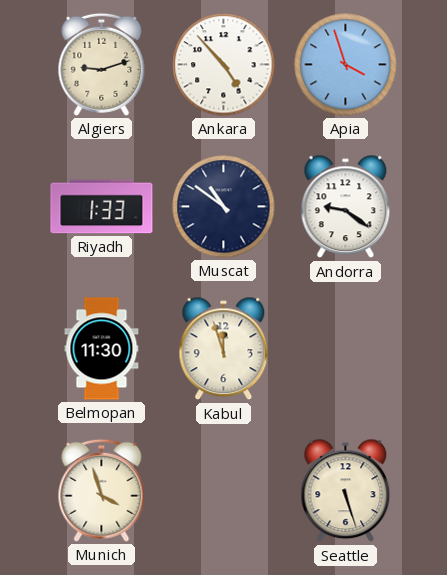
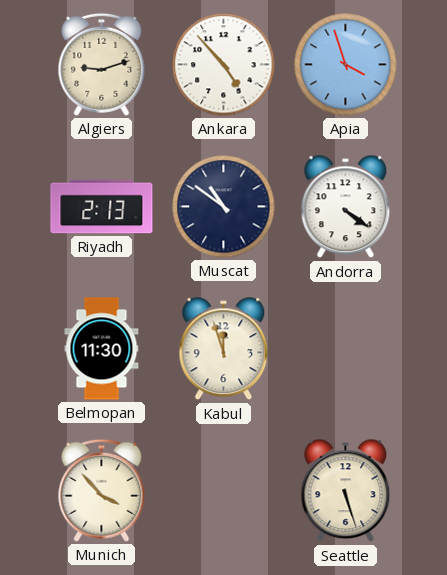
Riyadh: 1:33 -> 2:13 (102, 207)
Andorra: 9:21 -> 4:21 (346, 207)
Munich: 3:57 -> 3:53 (102, 490)
